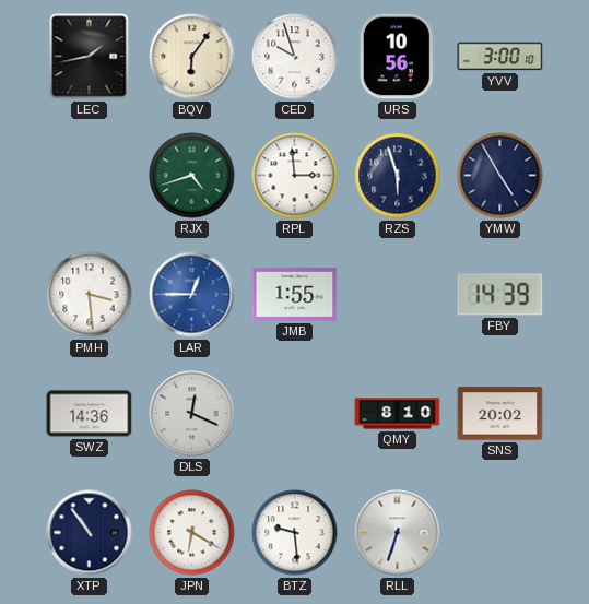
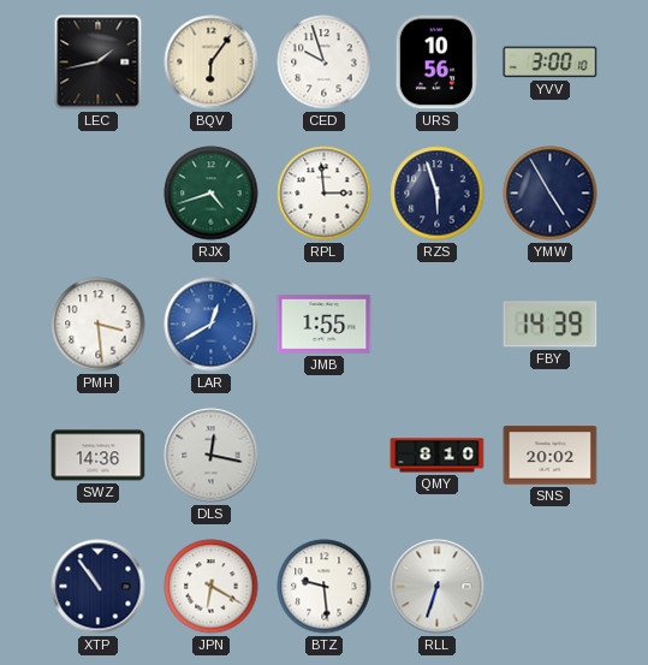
LAR: 12:45 -> 12:40 (212, 325)
DLS: 12:19 -> 12:17 (212, 456)
